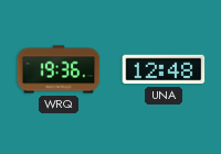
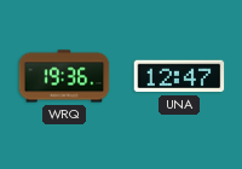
UNA: 12:48 -> 12:47 (179, 76)
